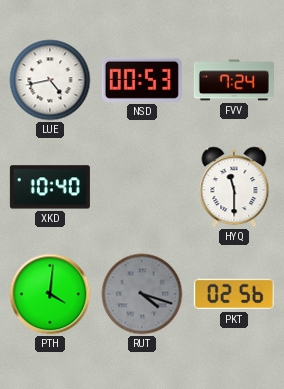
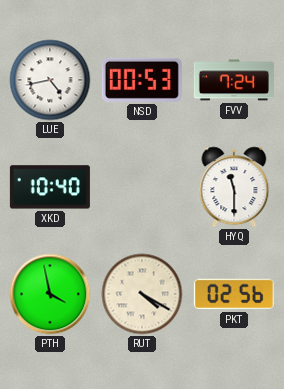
PTH: 4:01 -> 3:58 (50, 294)
RUT: 4:18 -> 4:20 (142, 294)
RUT dial: grey -> cream (142, 294)
